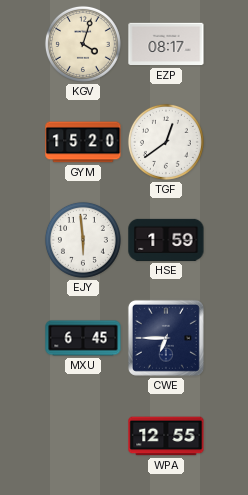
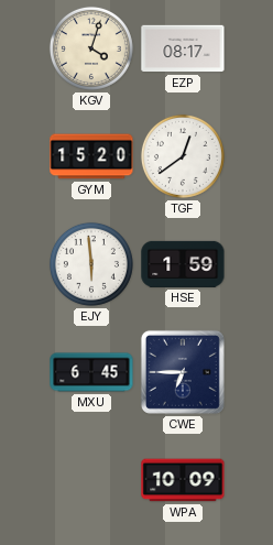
WPA: 12:55 -> 10:09 (183, 480)
